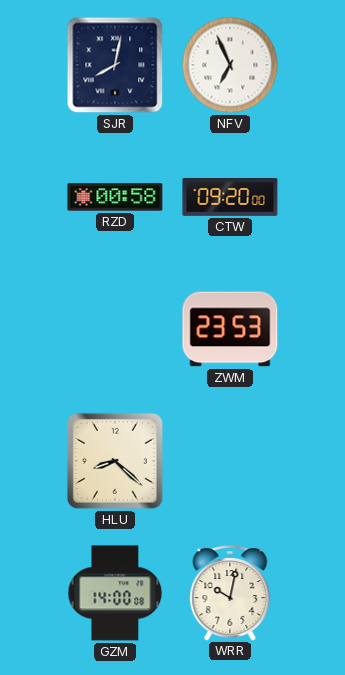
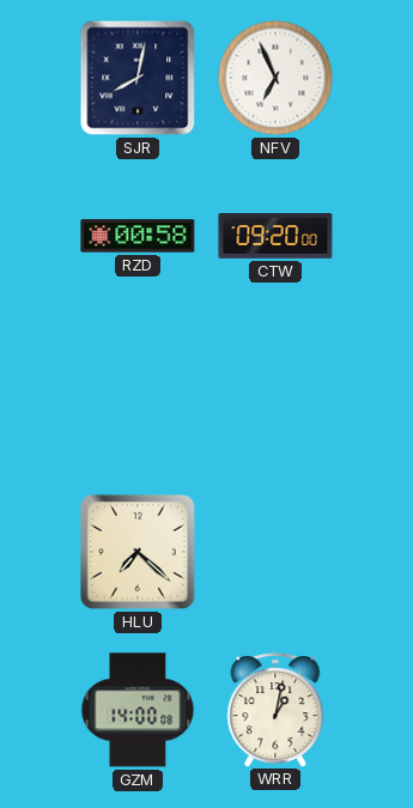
ZWM: 23:53 -> none (230, 329)
HLU: 8:22 -> 7:22 (138, 552)
WRR: 10:02 -> 1:02 (275, 710)
